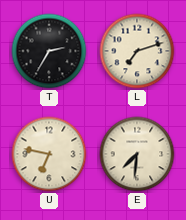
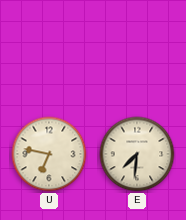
T: 2:35 -> none (49, 51)
L: 7:12 -> none (137, 51)
